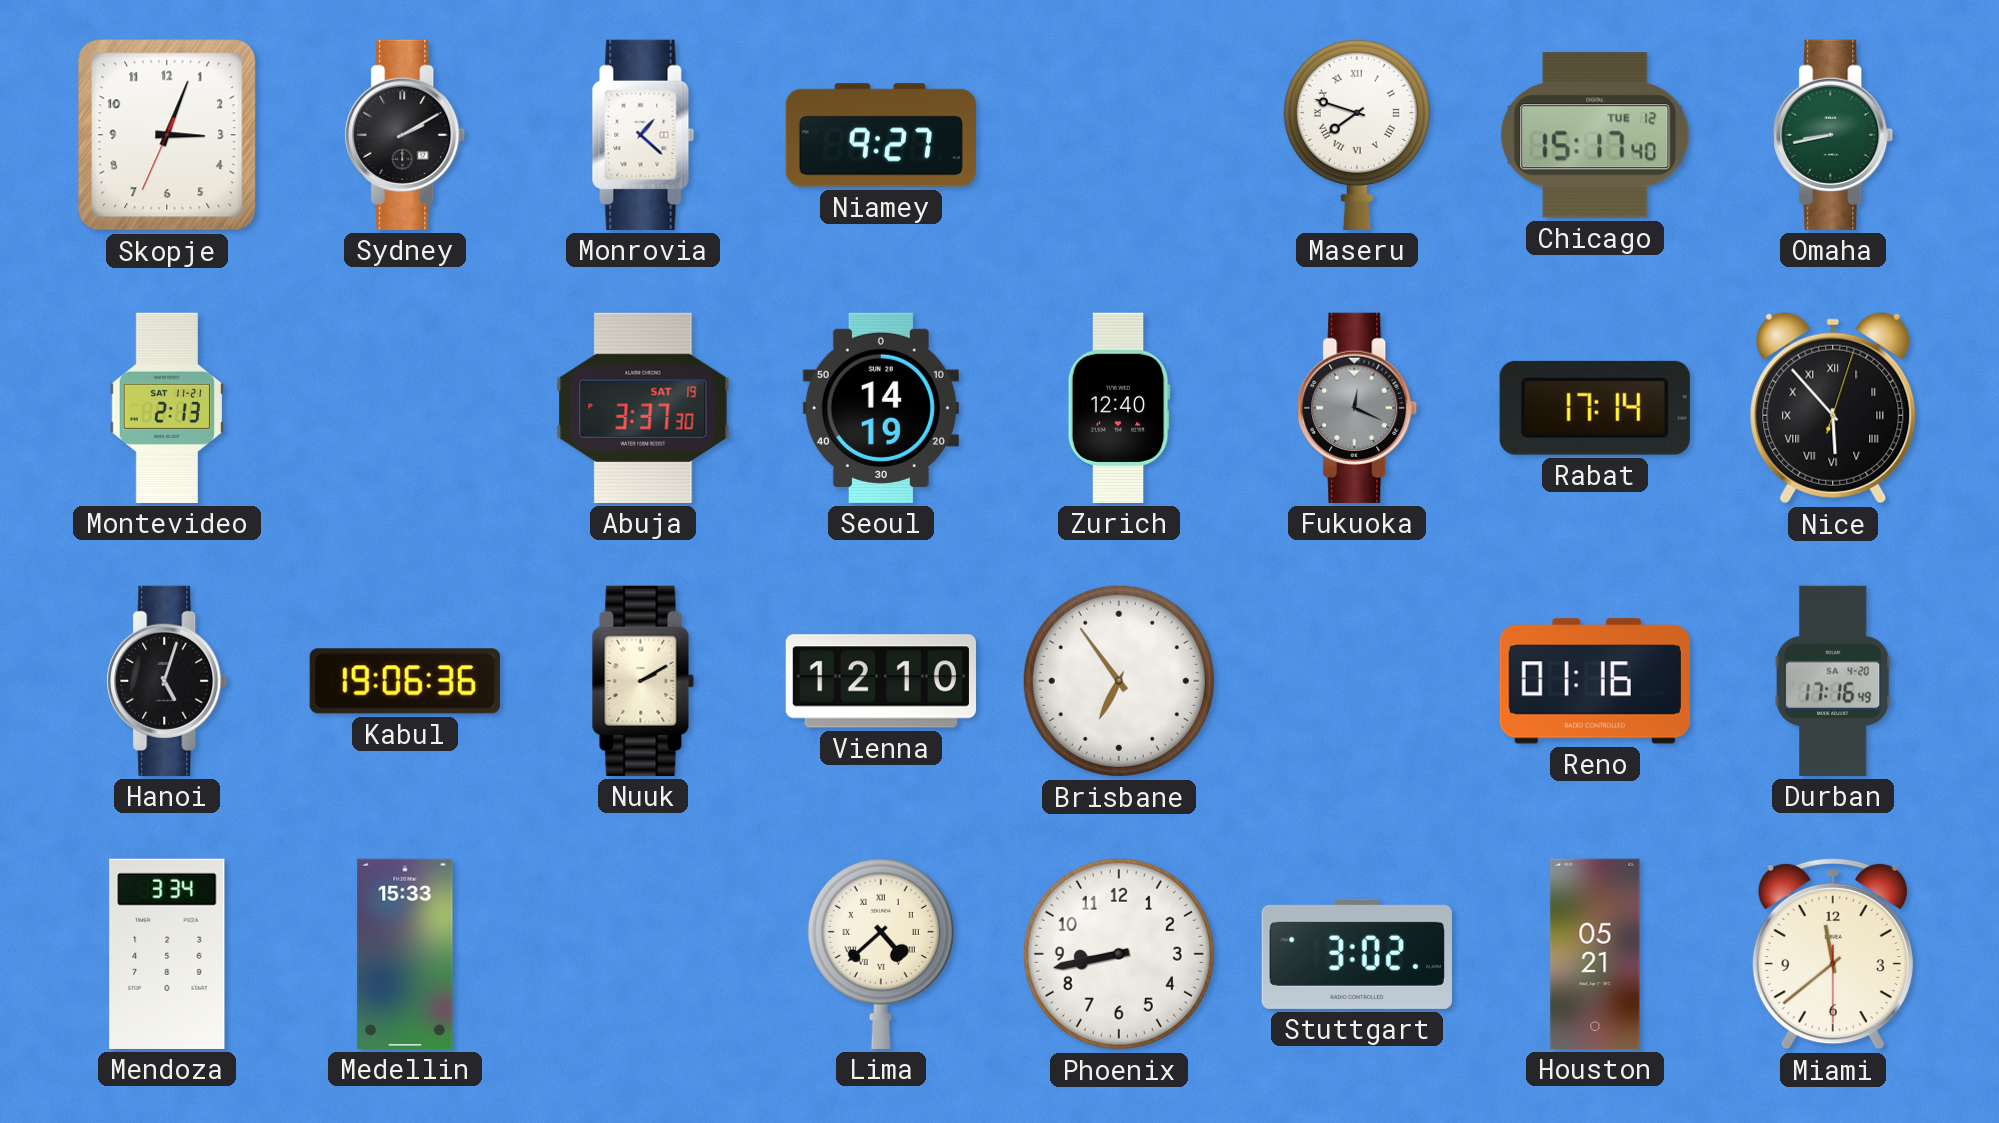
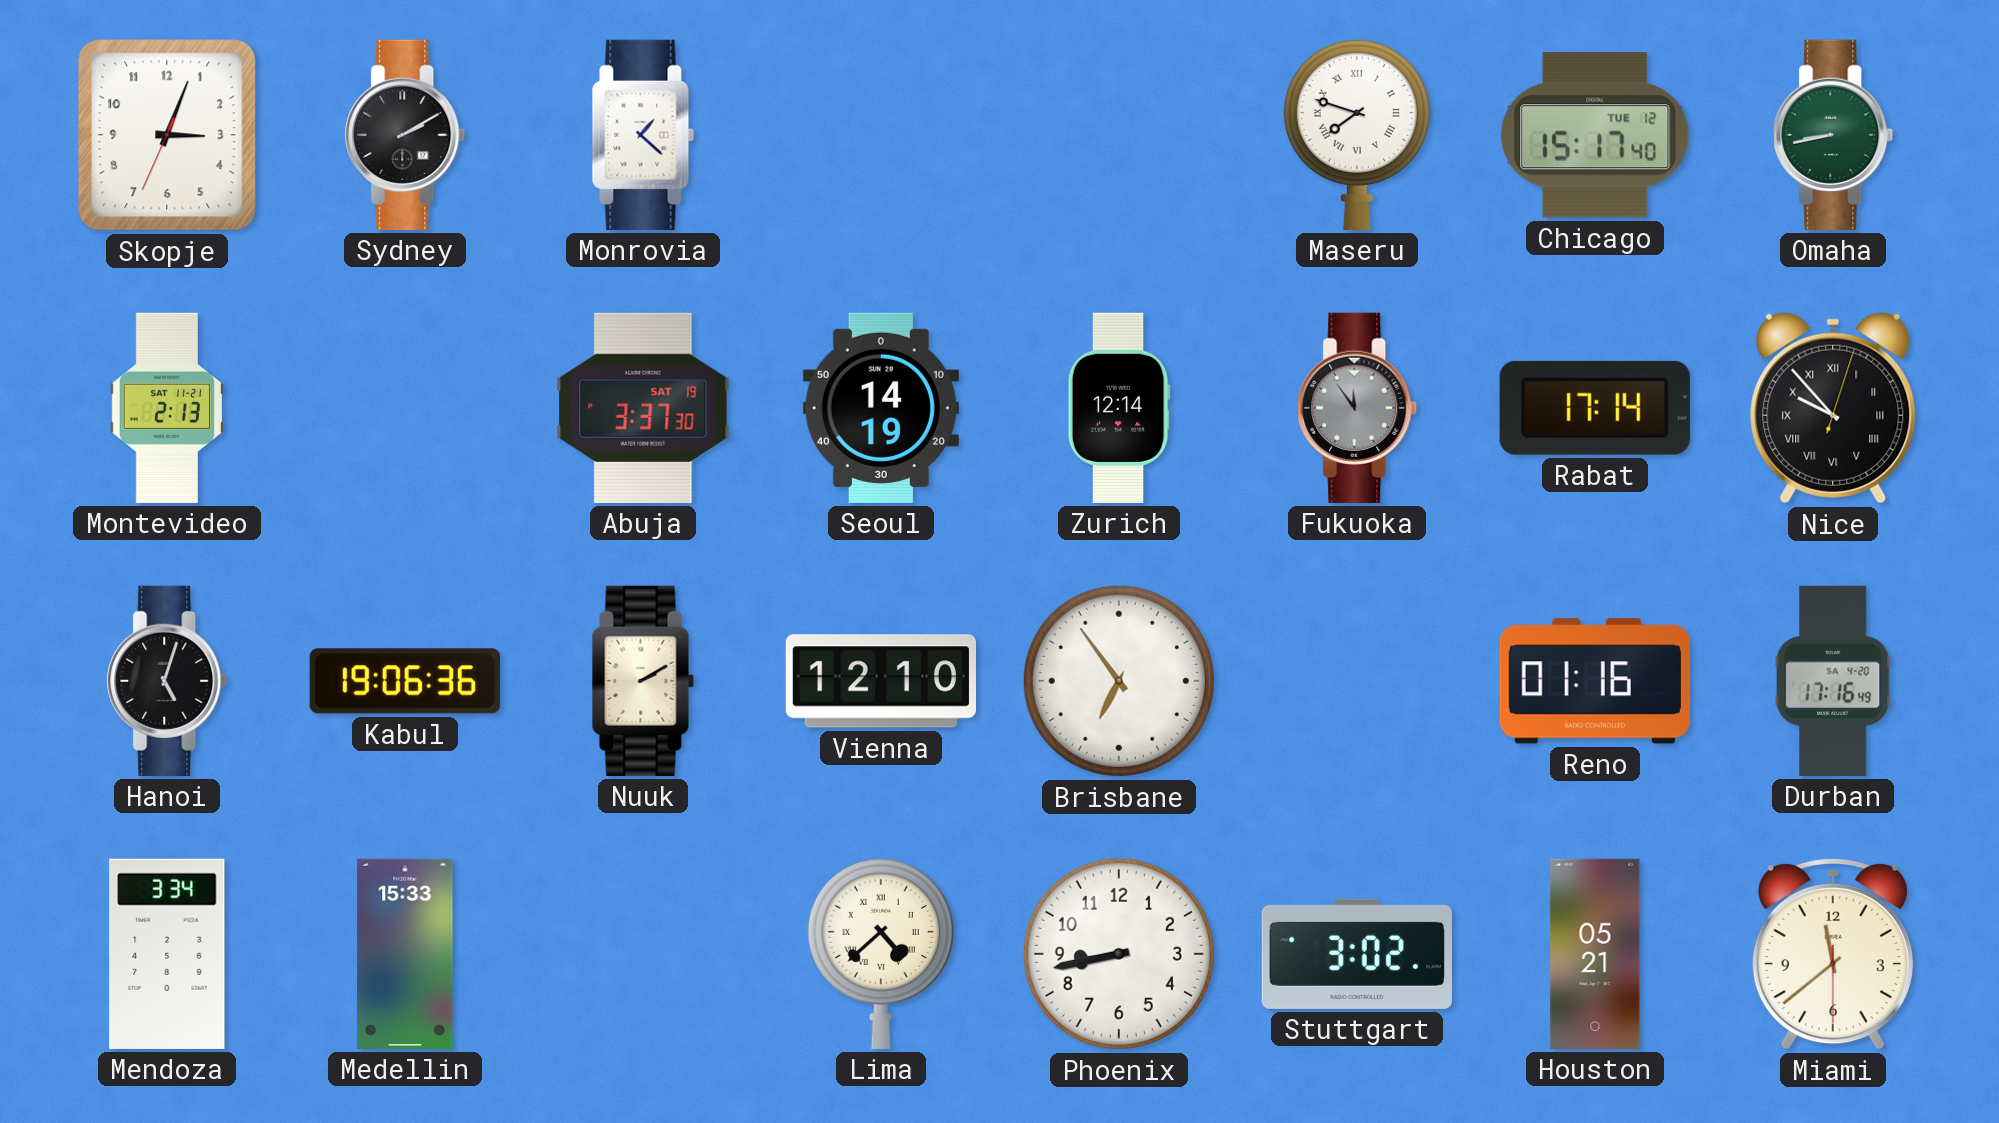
Niamey: 9:27 -> none (881, 135)
Zurich: 12:40 -> 12:14 (1119, 408)
Fukuoka: 12:19 -> 11:54 (1357, 408)
Nice: 5:53 -> 9:53 (1833, 408)
